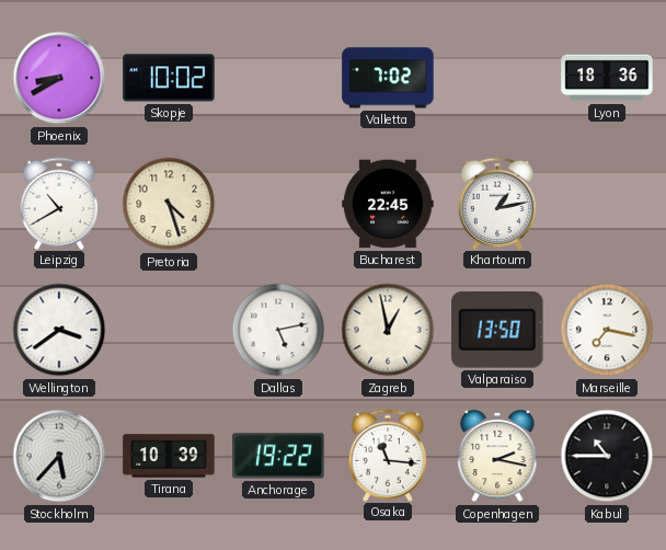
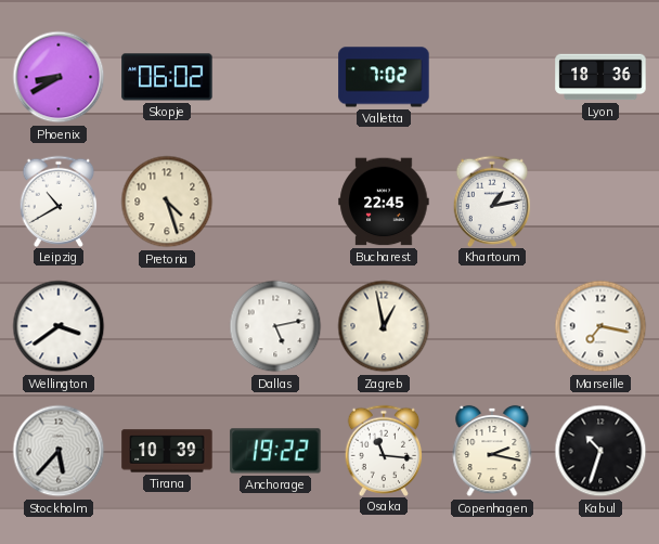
Skopje: 10:02 -> 06:02 (167, 77)
Valparaiso: 13:50 -> none (497, 331)
Kabul: 10:45 -> 10:33 (600, 451)
